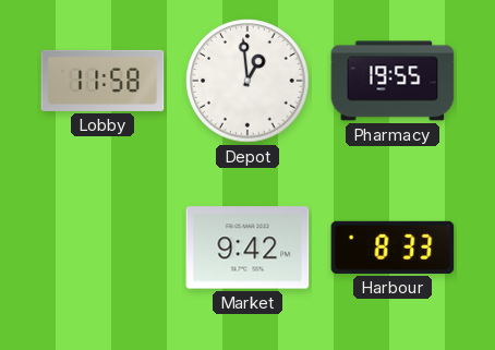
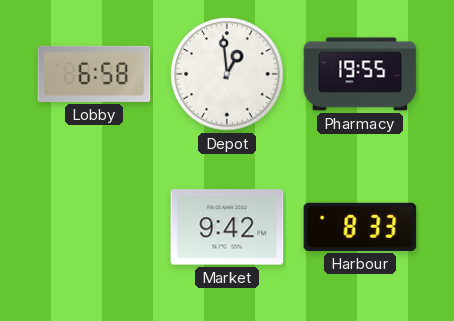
Lobby: 11:58 -> 6:58 (94, 74)
